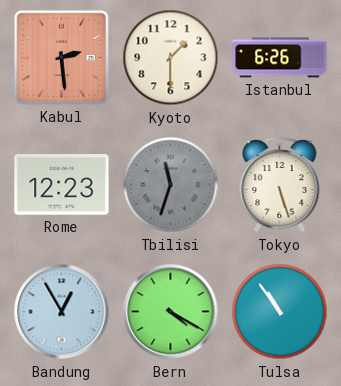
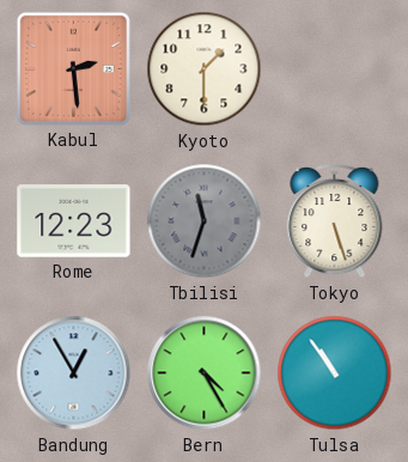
Istanbul: 6:26 -> none (280, 58)
Bern: 4:20 -> 4:25 (205, 373)
